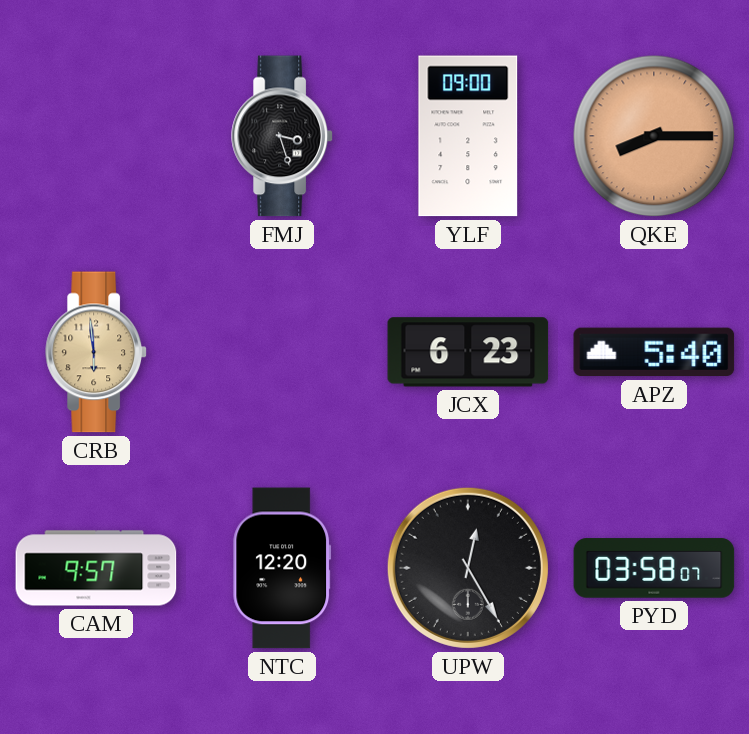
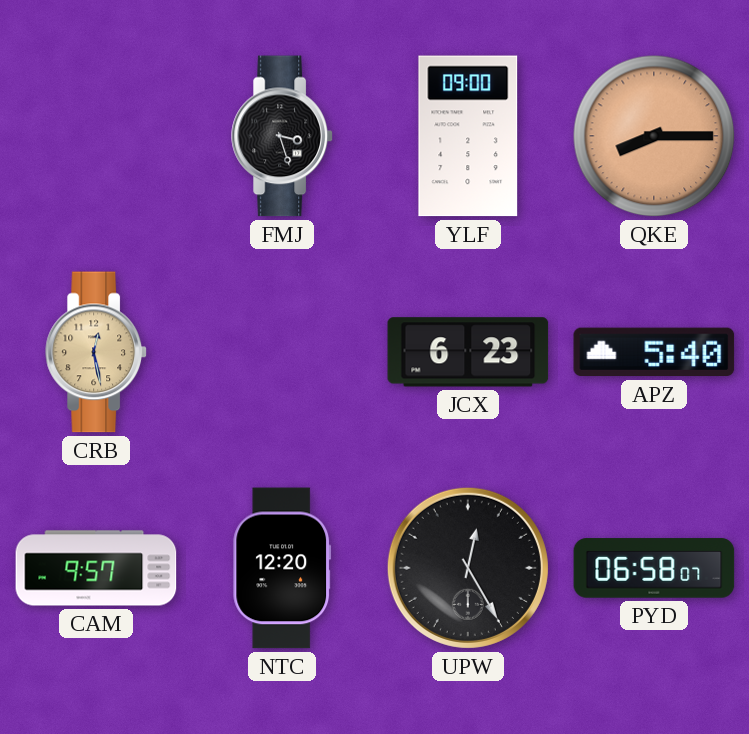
CRB: 5:59 -> 12:28 (96, 352)
PYD: 03:58 -> 06:58 (654, 568)
